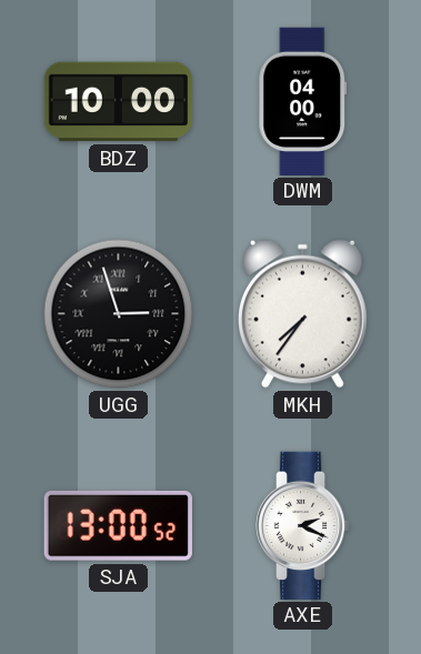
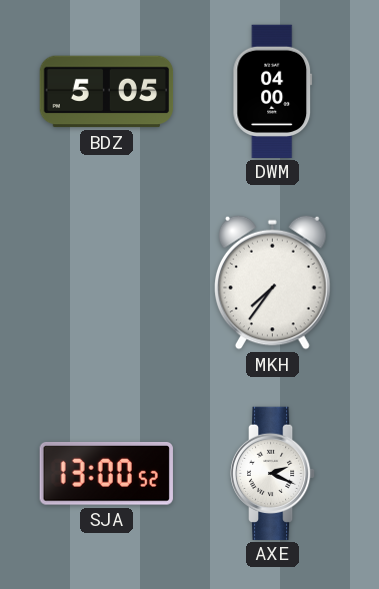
BDZ: 10:00 -> 5:05 (107, 92)
UGG: 2:57 -> none (119, 314)
